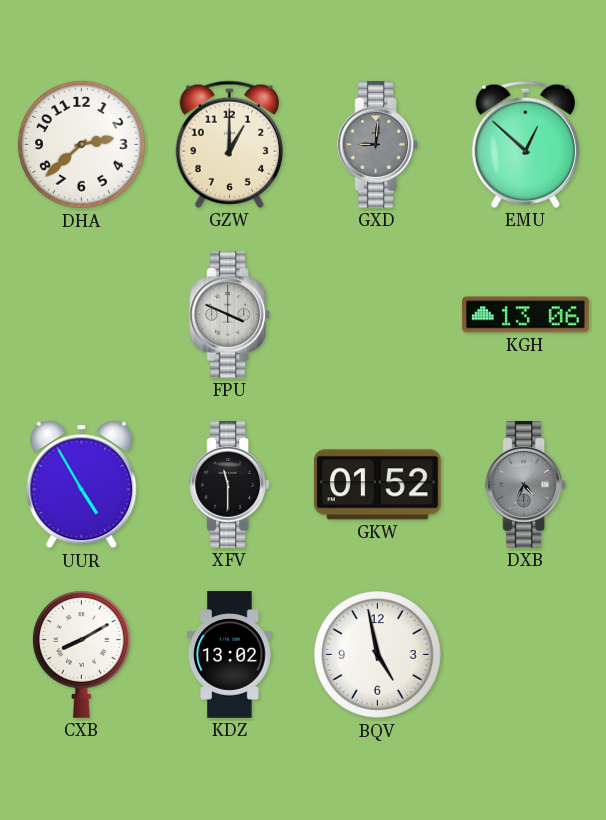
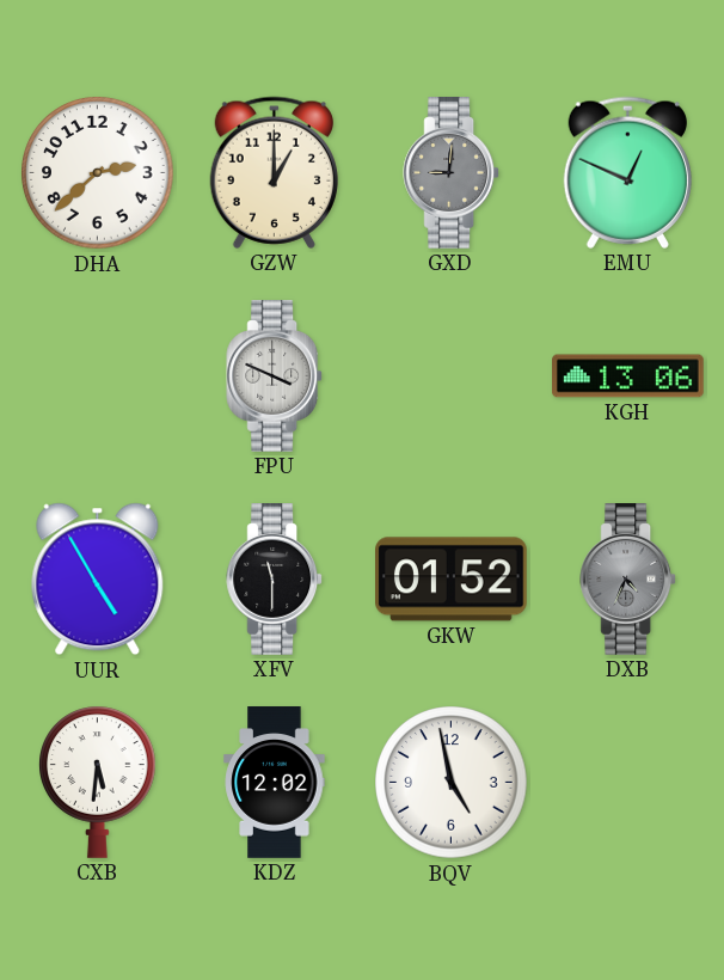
EMU: 12:52 -> 12:49 (627, 172)
CXB: 8:10 -> 5:31 (98, 782)
KDZ: 13:02 -> 12:02 (275, 783)
